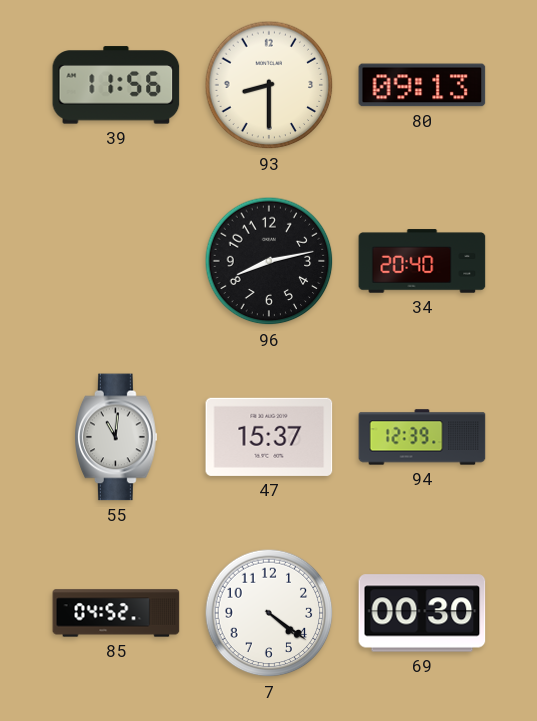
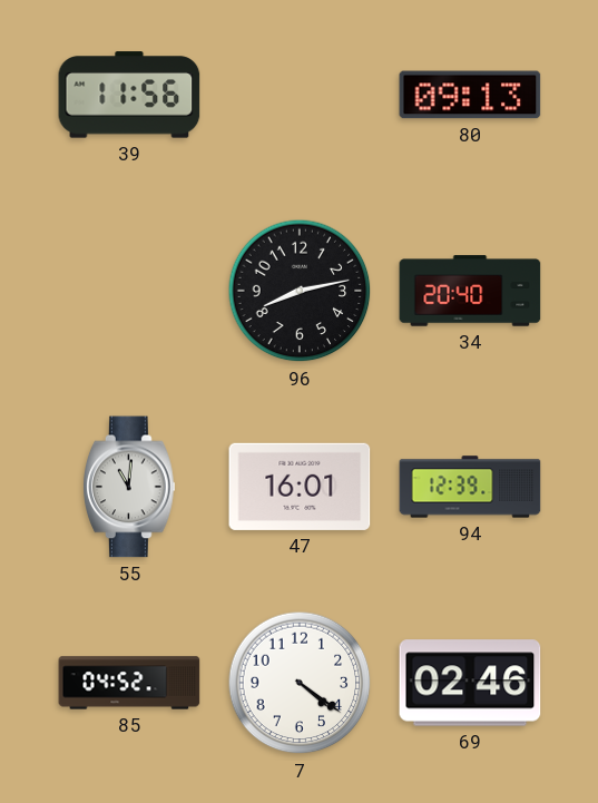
93: 8:30 -> none (269, 85)
47: 15:37 -> 16:01 (300, 487)
69: 00:30 -> 02:46 (470, 683)
